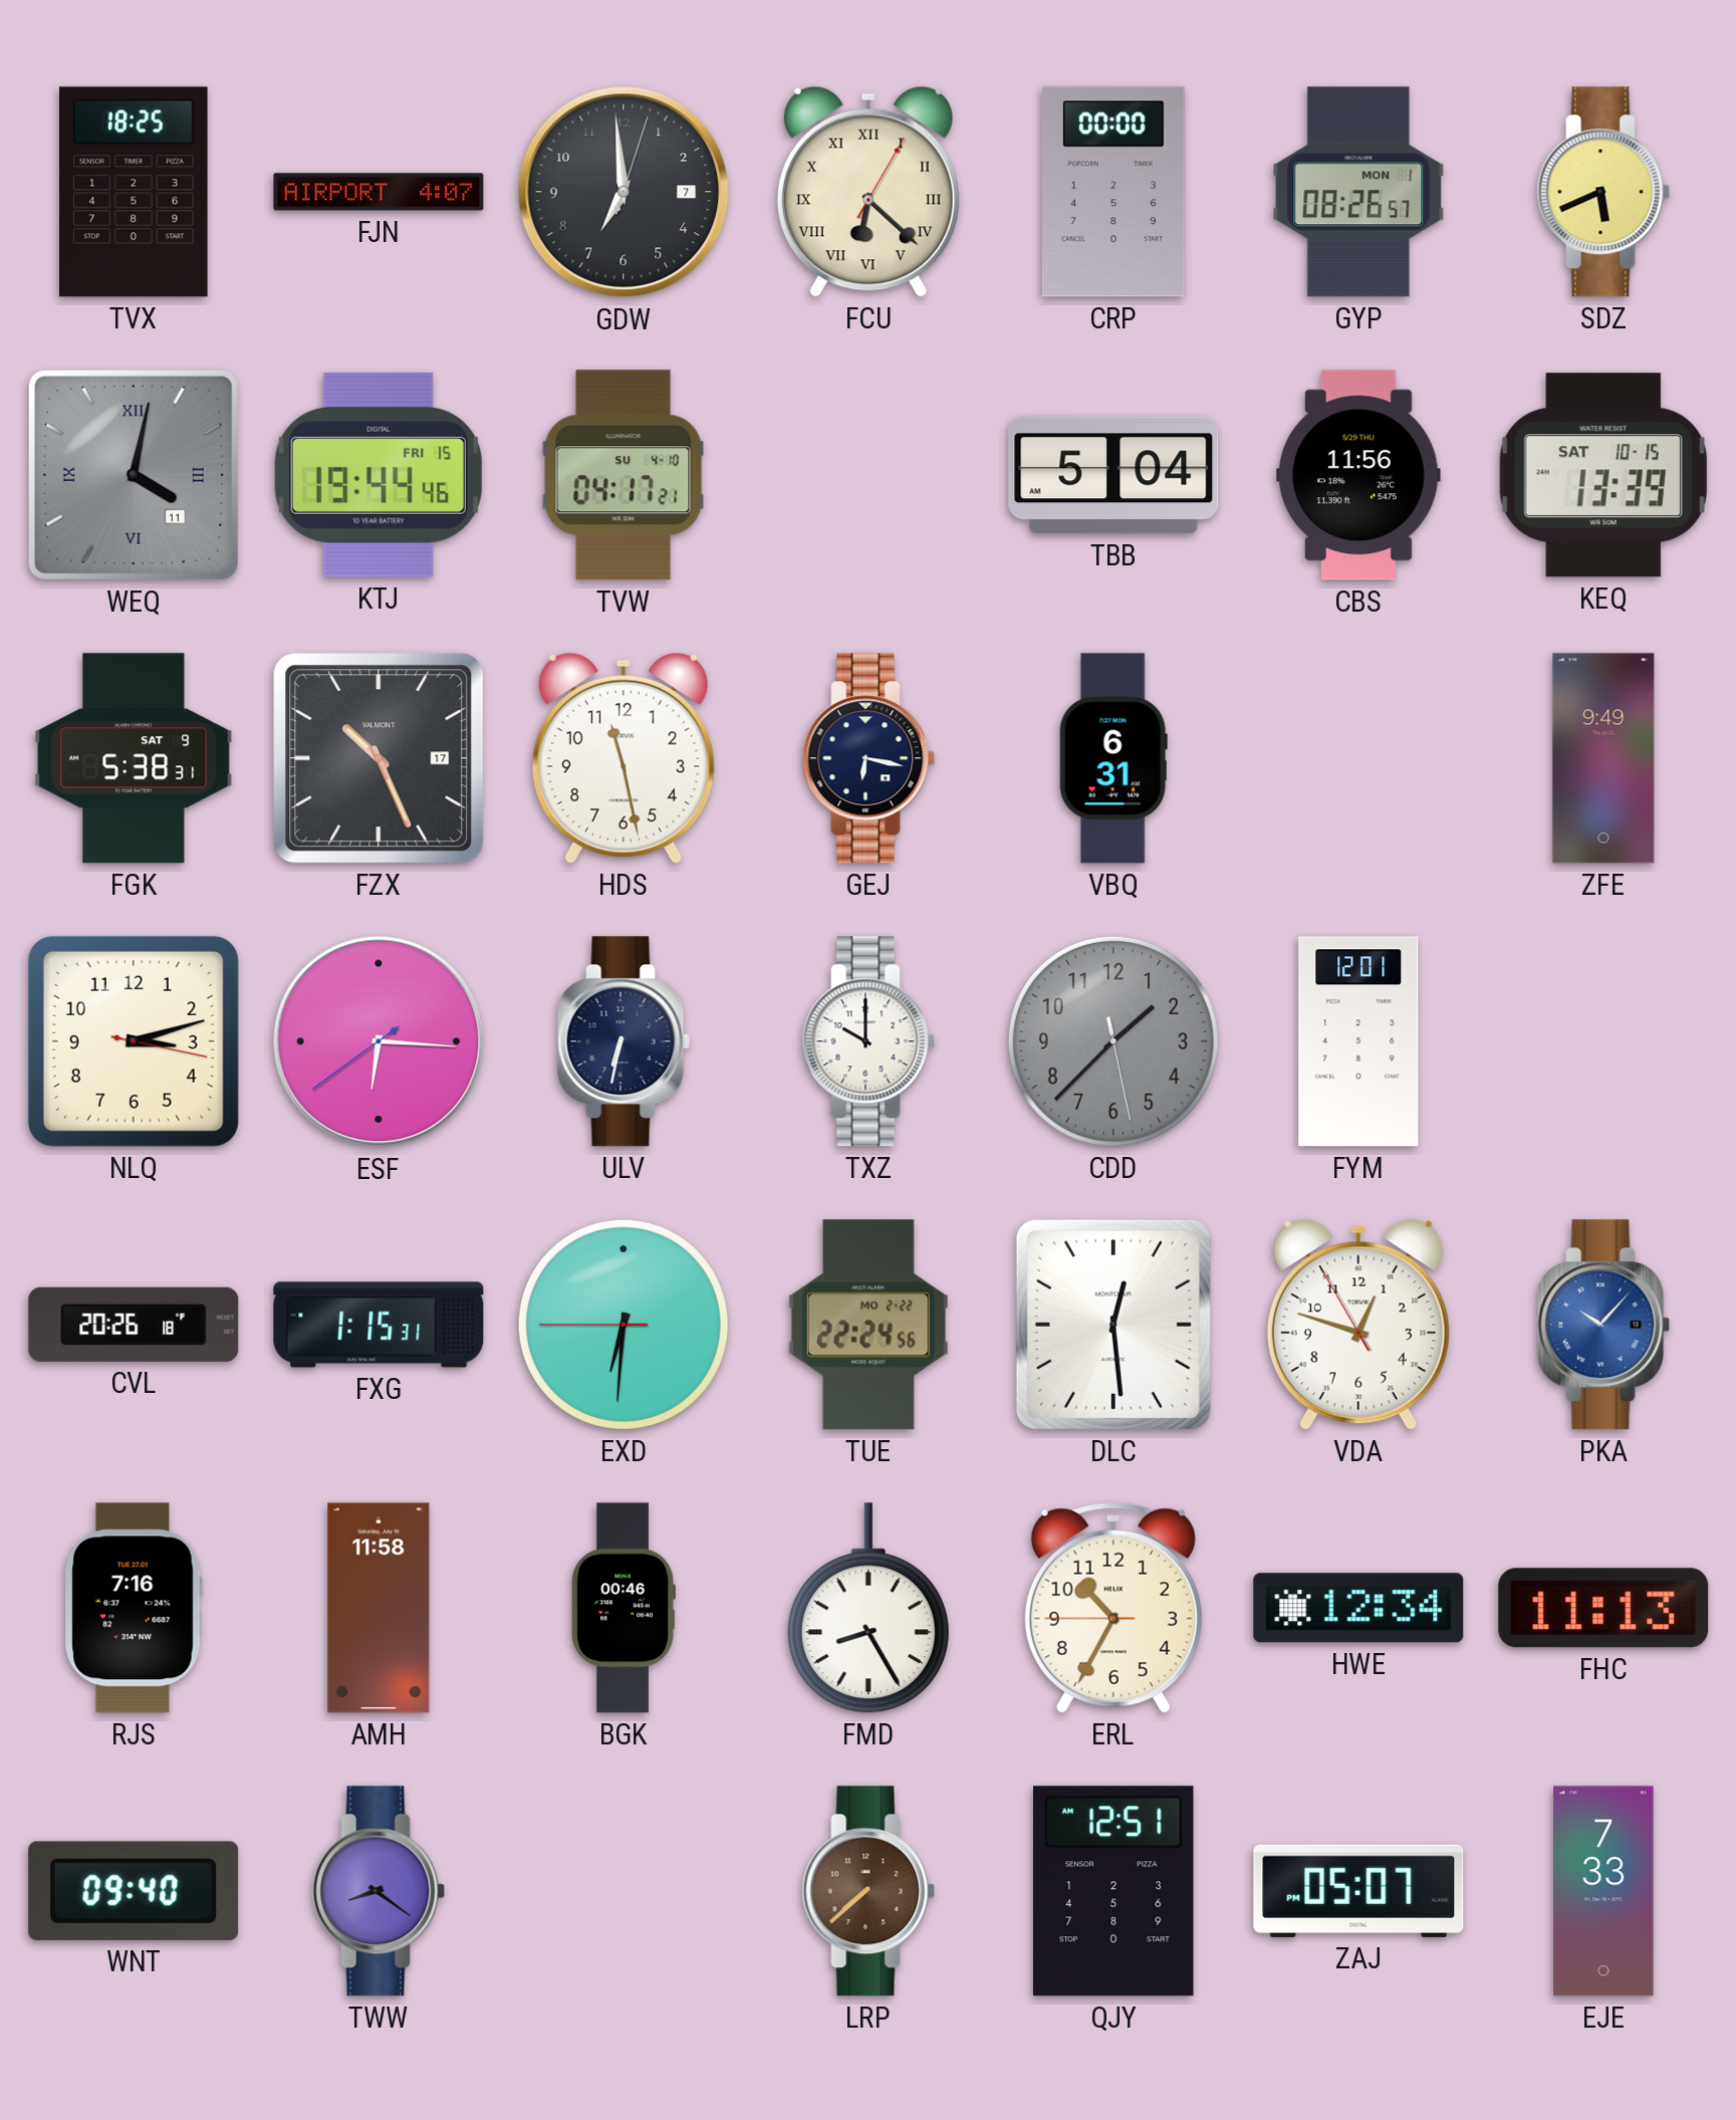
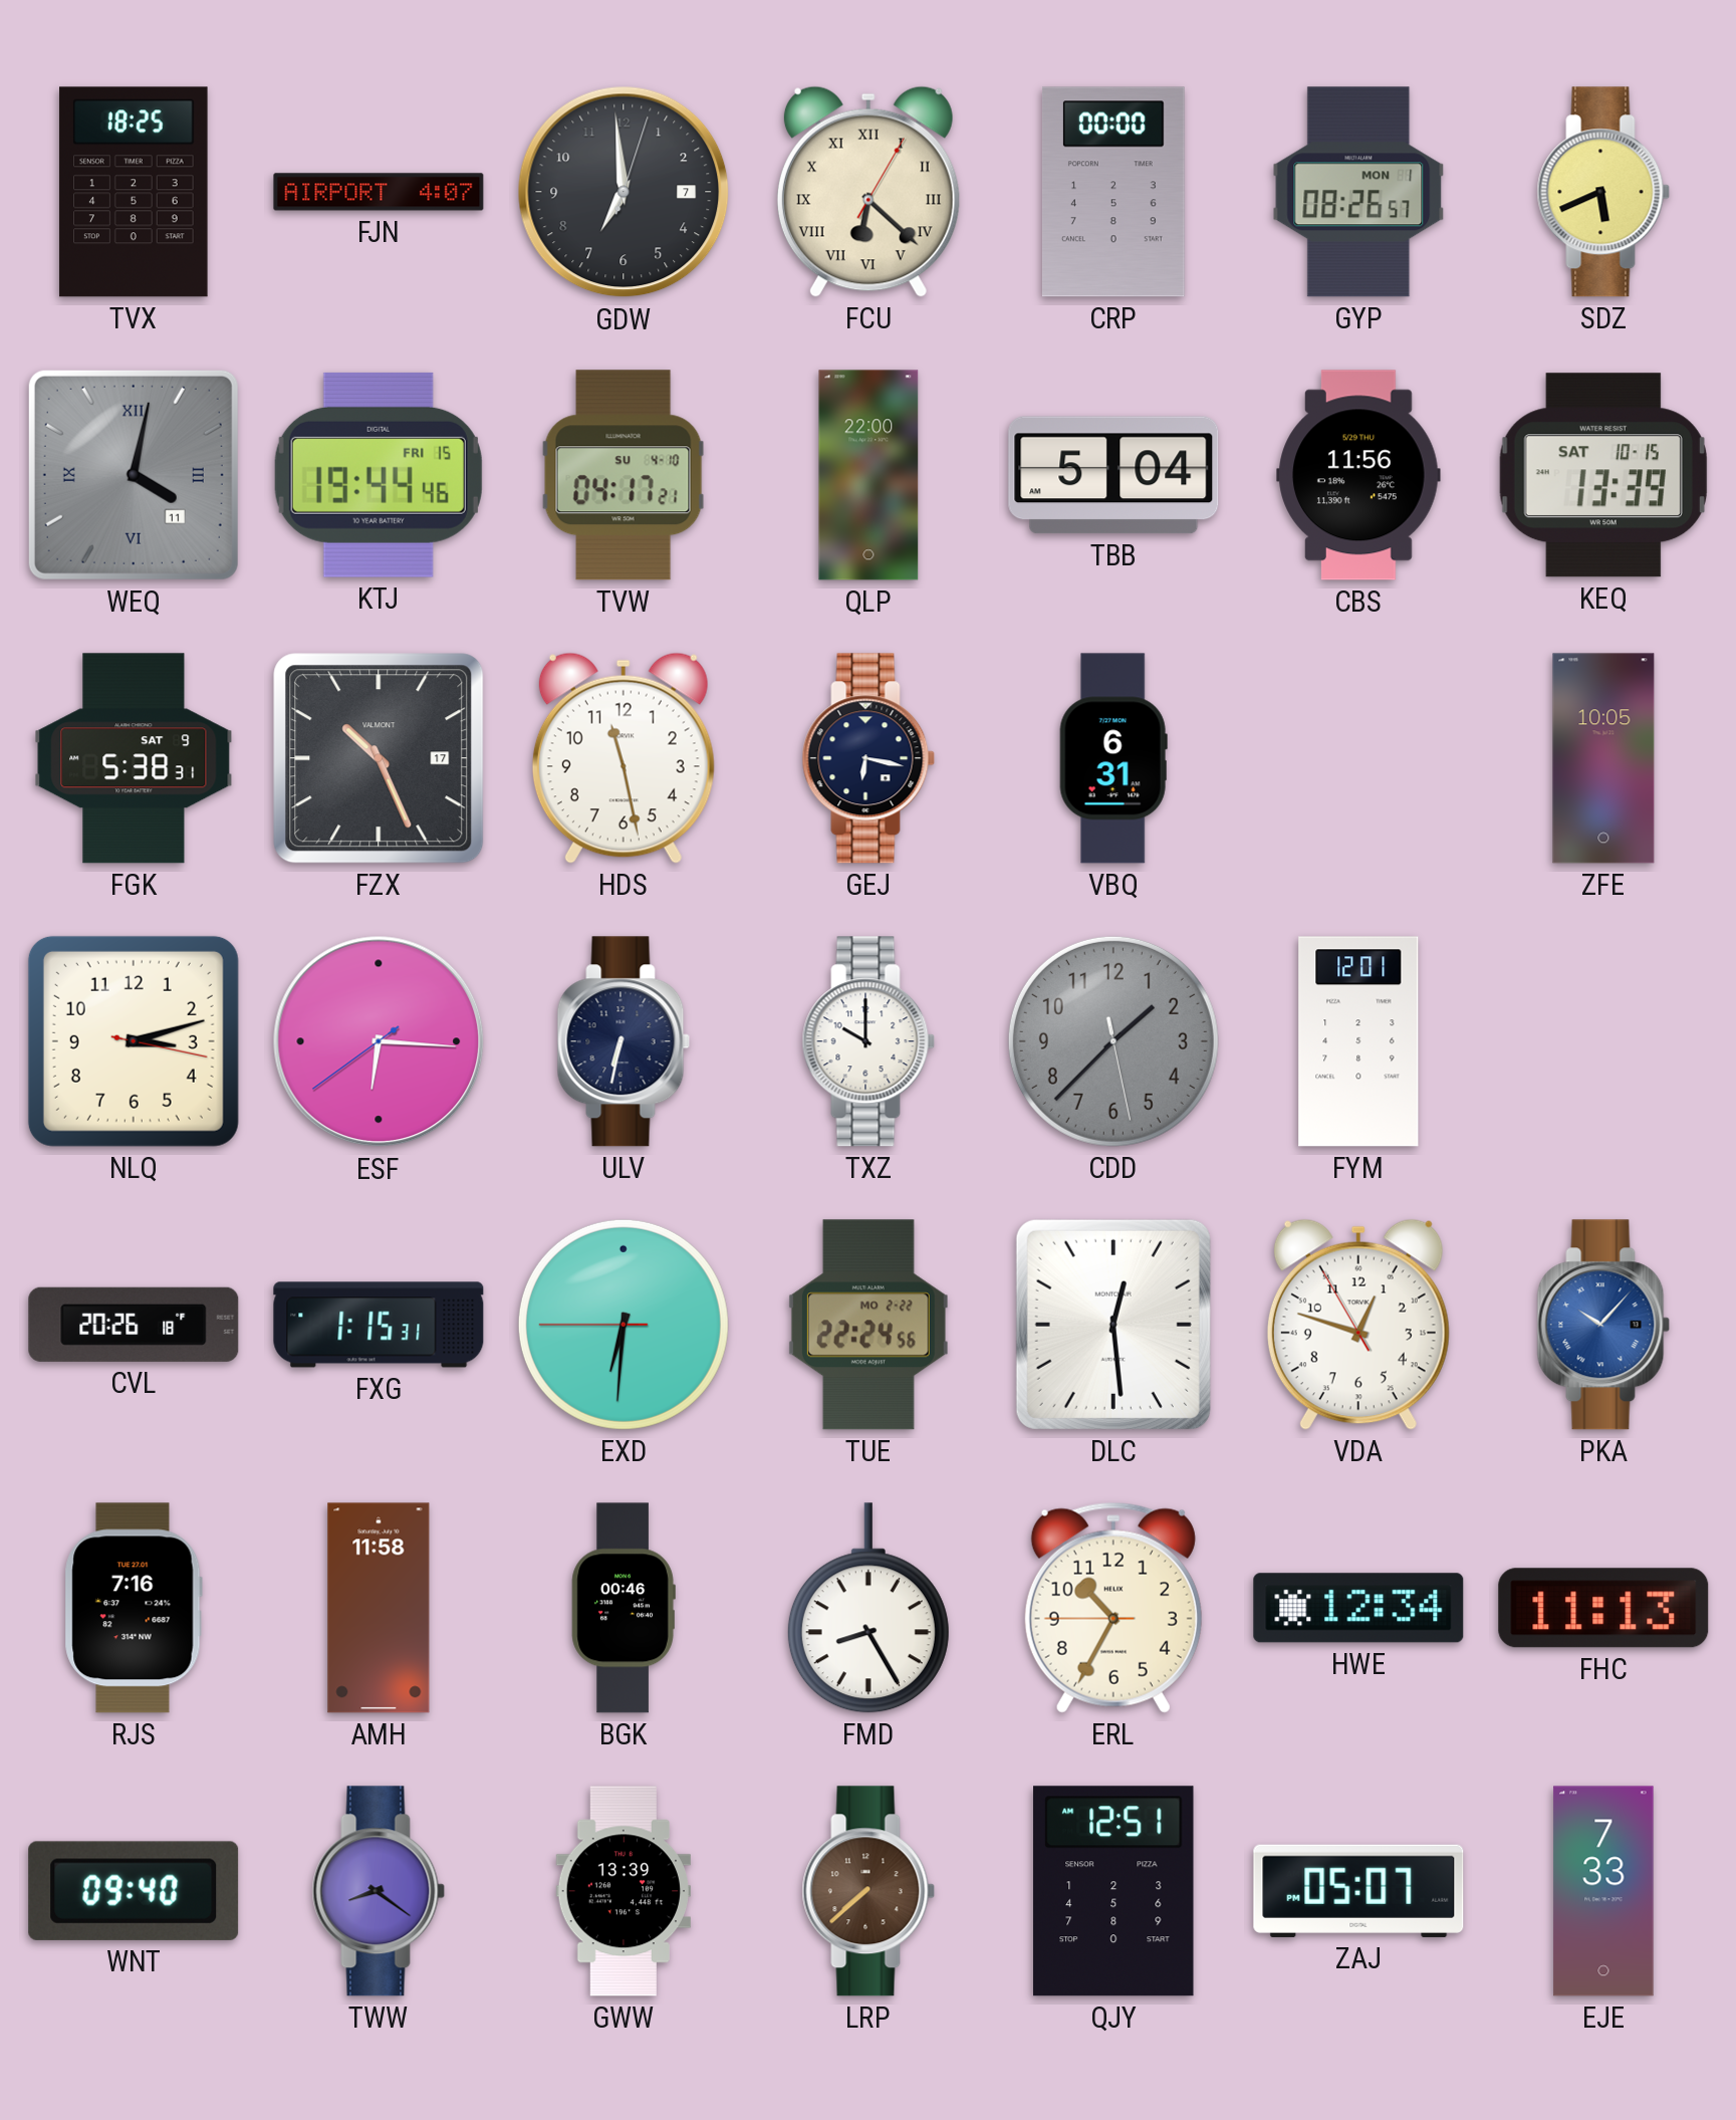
QLP: none -> 22:00 (869, 475)
ZFE: 9:49 -> 10:05 (1603, 758)
GWW: none -> 13:39 (623, 1891)
